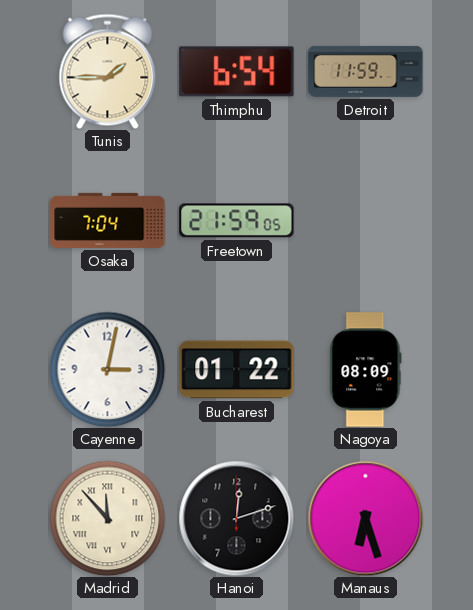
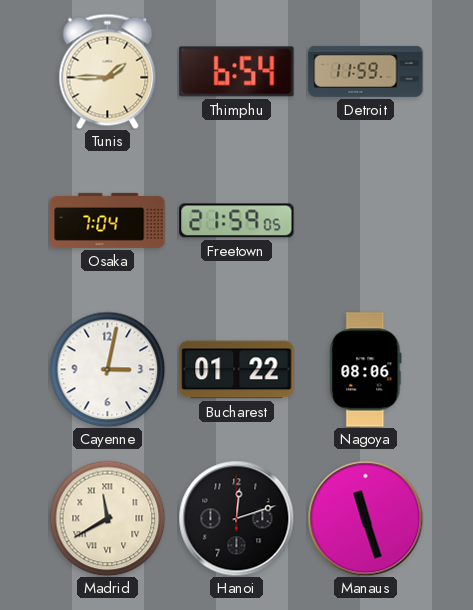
Nagoya: 08:09 -> 08:06 (366, 370)
Madrid: 11:53 -> 11:40 (107, 518)
Manaus: 6:27 -> 11:27 (365, 518)
